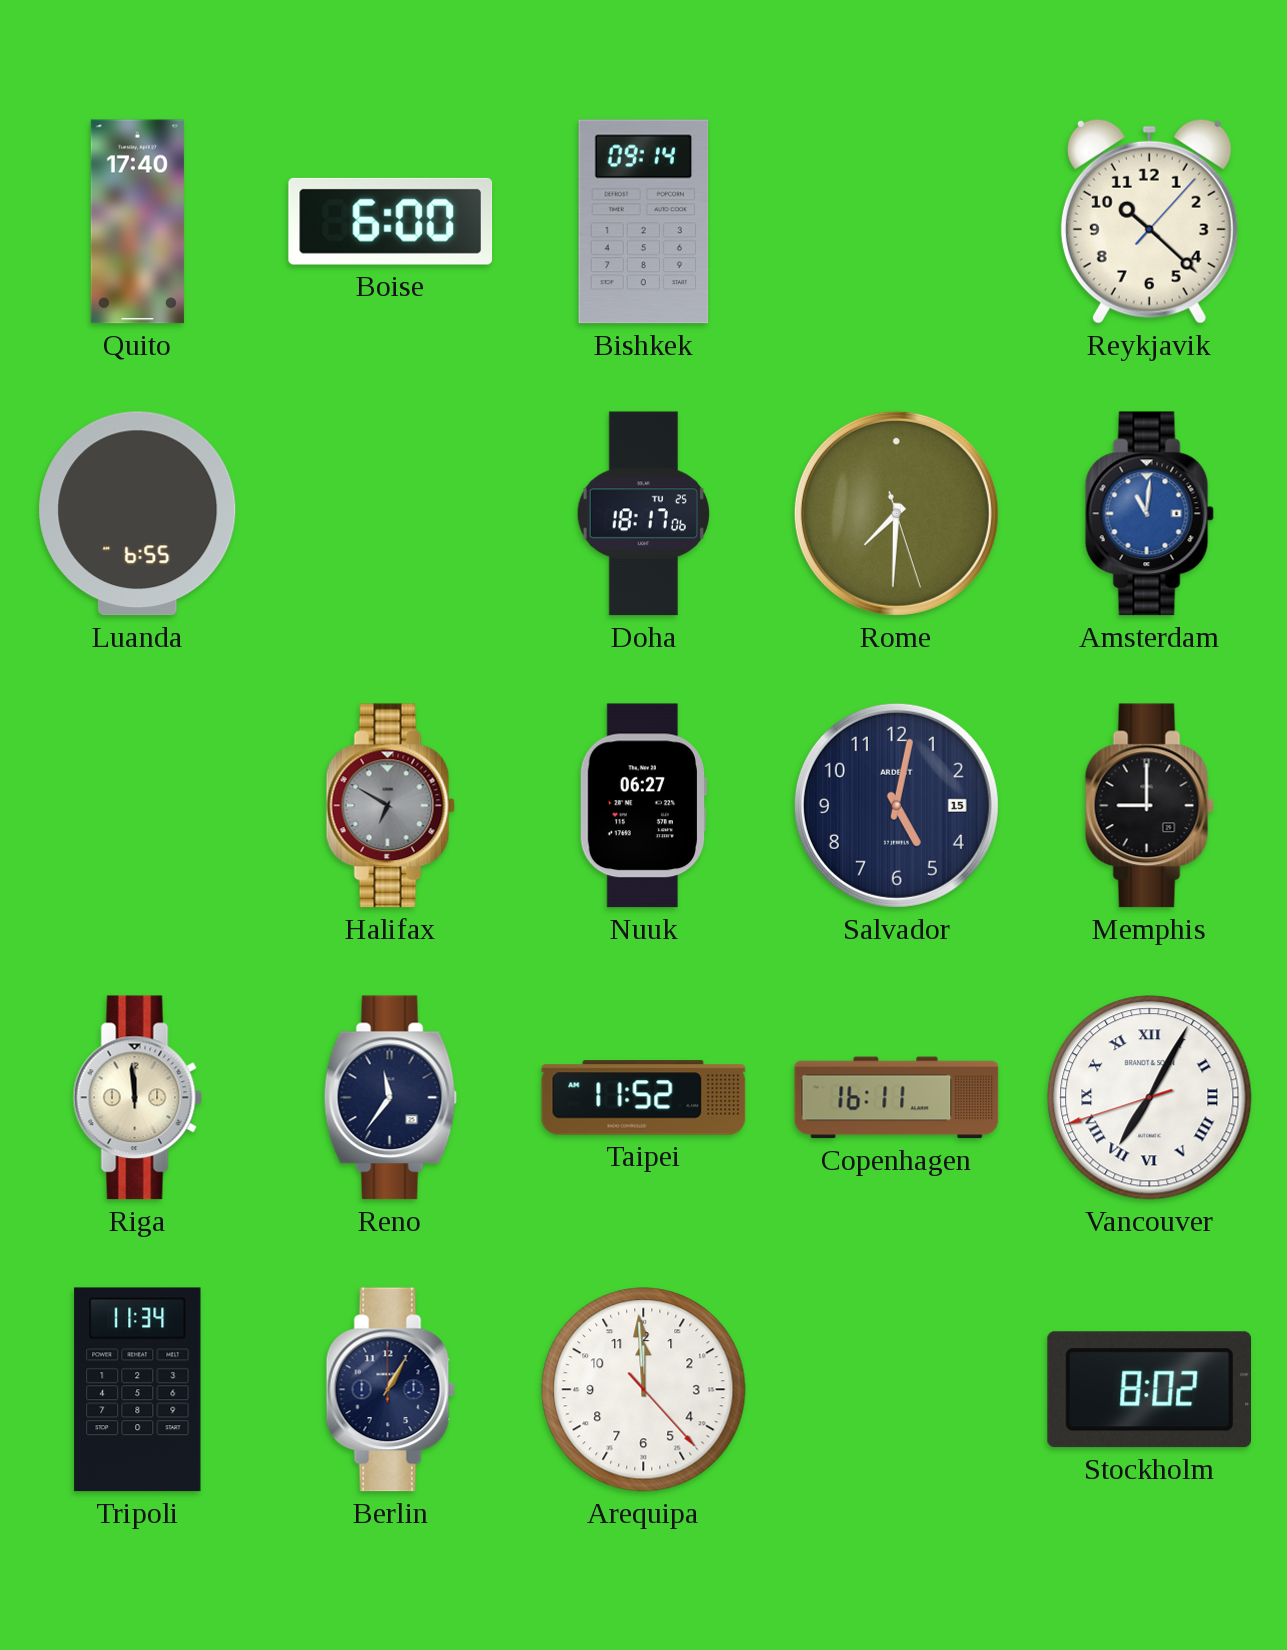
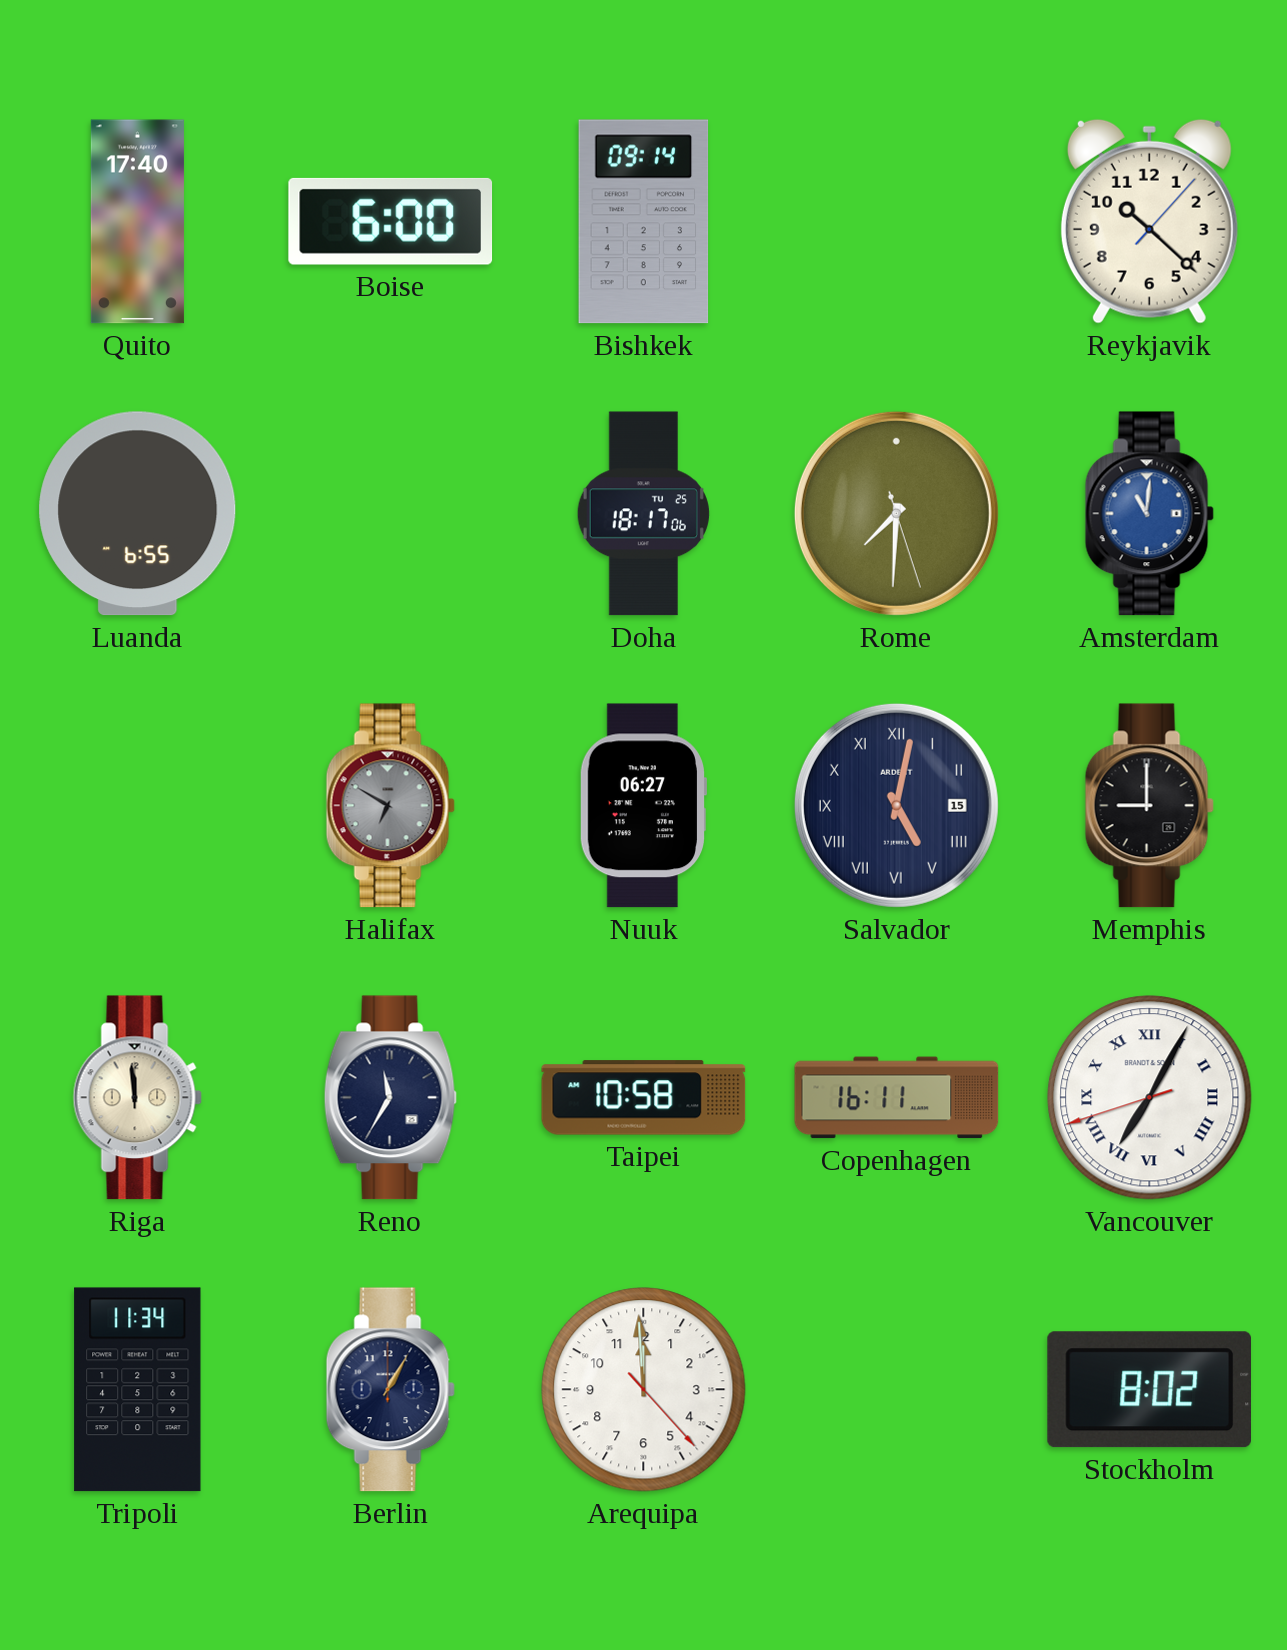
Salvador numerals: Arabic -> Roman (896, 805)
Reno: 11:36 -> 11:35 (390, 1098)
Taipei: 11:52 -> 10:58 (644, 1098)
